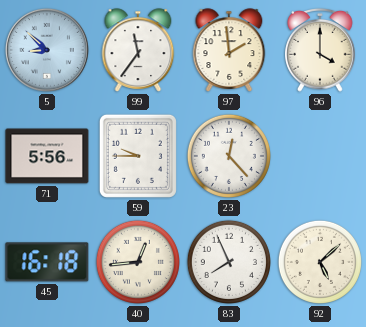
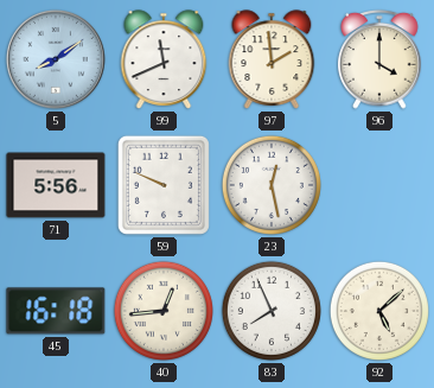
5: 8:52 -> 8:09 (56, 59)
99: 11:36 -> 11:41 (164, 59)
59: 9:45 -> 9:49 (164, 185)
23: 12:23 -> 12:28 (272, 185)
